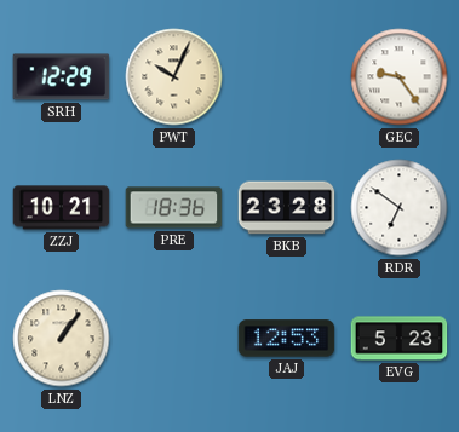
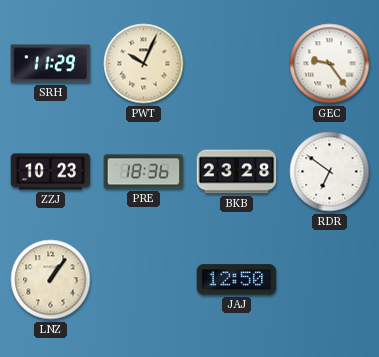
SRH: 12:29 -> 11:29 (51, 64)
ZZJ: 10:21 -> 10:23 (51, 172)
JAJ: 12:53 -> 12:50 (237, 280)
EVG: 5:23 -> none (400, 339)
